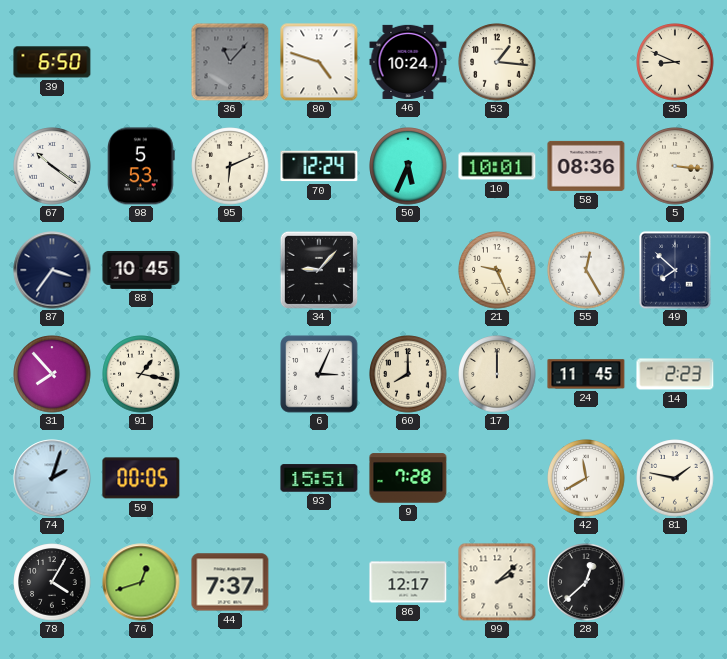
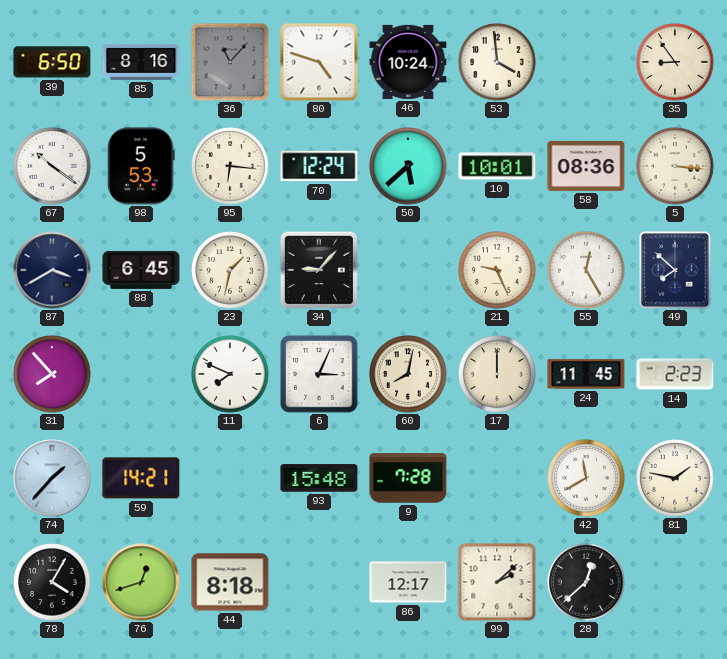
85: none -> 8:16 (141, 62)
53: 1:16 -> 3:59 (497, 62)
35: 8:49 -> 8:54 (675, 62)
95: 6:11 -> 6:16 (230, 166)
50: 5:34 -> 5:38 (408, 166)
87: 3:36 -> 3:40 (52, 270)
88: 10:45 -> 6:45 (141, 270)
23: none -> 1:32 (230, 270)
91: 1:17 -> none (141, 374)
11: none -> 7:49 (230, 374)
60: 8:00 -> 8:02 (408, 374)
74: 2:03 -> 1:37 (52, 478)
59: 00:05 -> 14:21 (141, 478)
93: 15:51 -> 15:48 (319, 478)
44: 7:37 -> 8:18 (230, 582)
